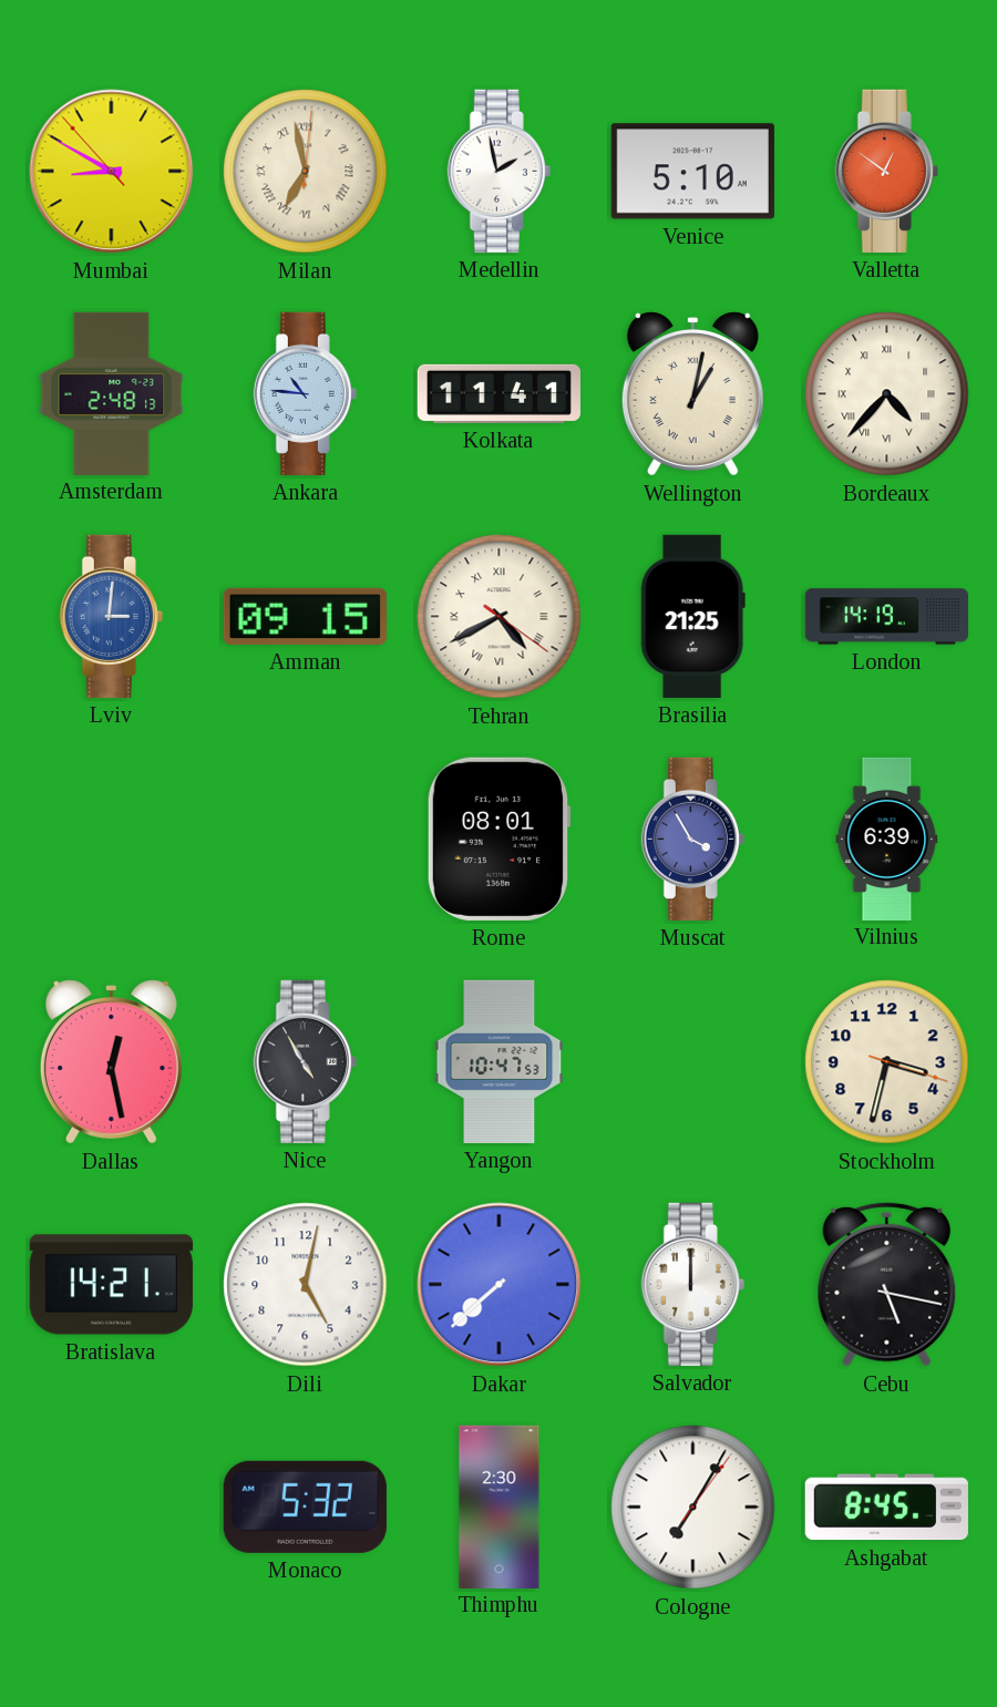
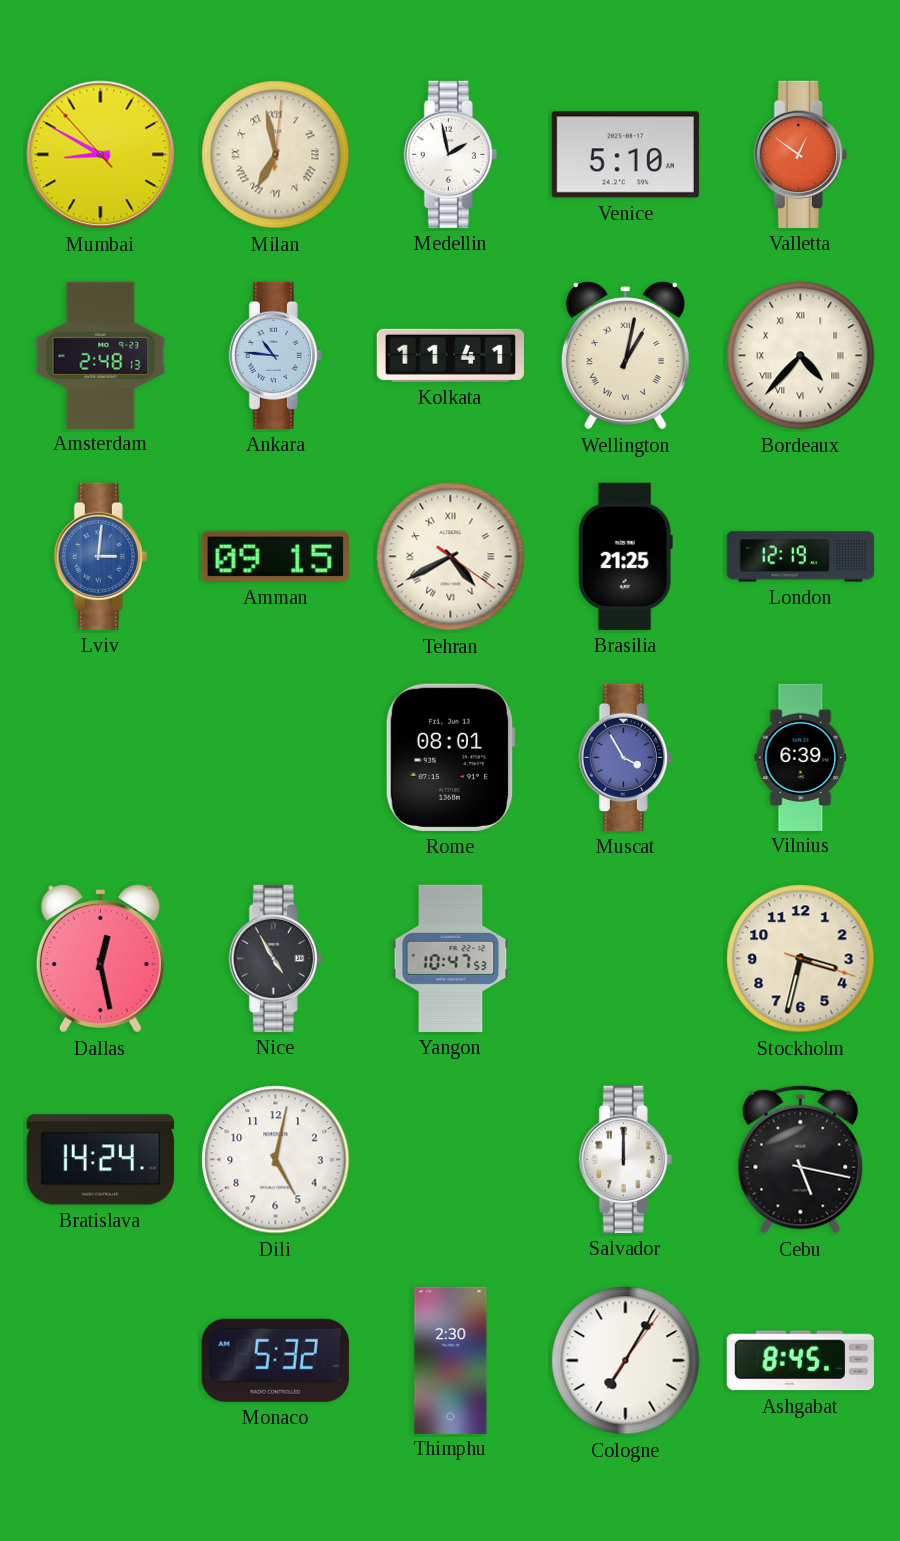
London: 14:19 -> 12:19 (800, 557)
Bratislava: 14:21 -> 14:24 (100, 1160)
Dakar: 7:38 -> none (500, 1285)
